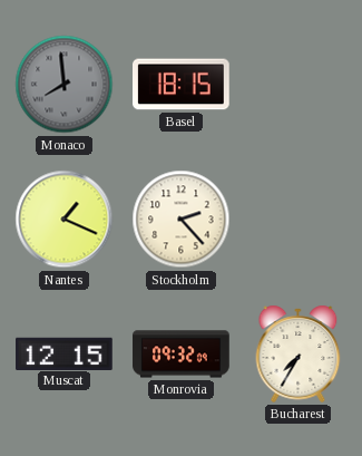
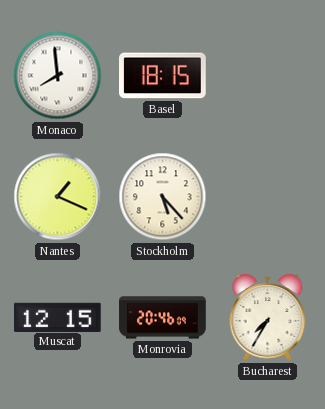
Monaco dial: grey -> white (58, 76)
Stockholm: 2:23 -> 5:23 (163, 197)
Monrovia: 09:32 -> 20:46 (163, 318)
